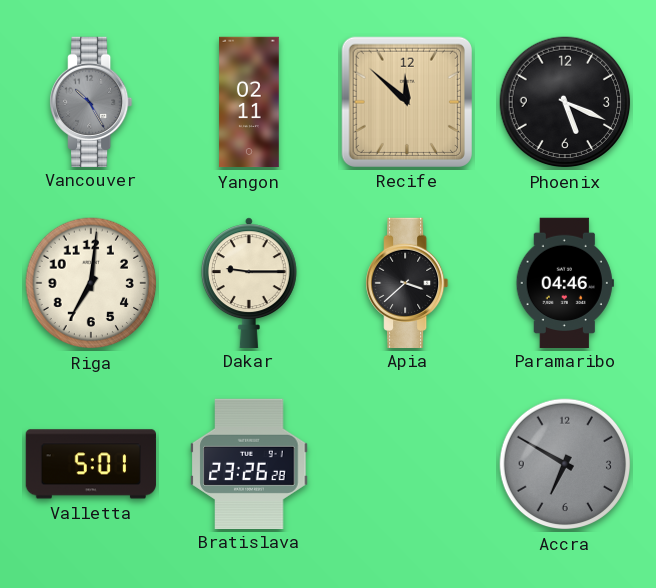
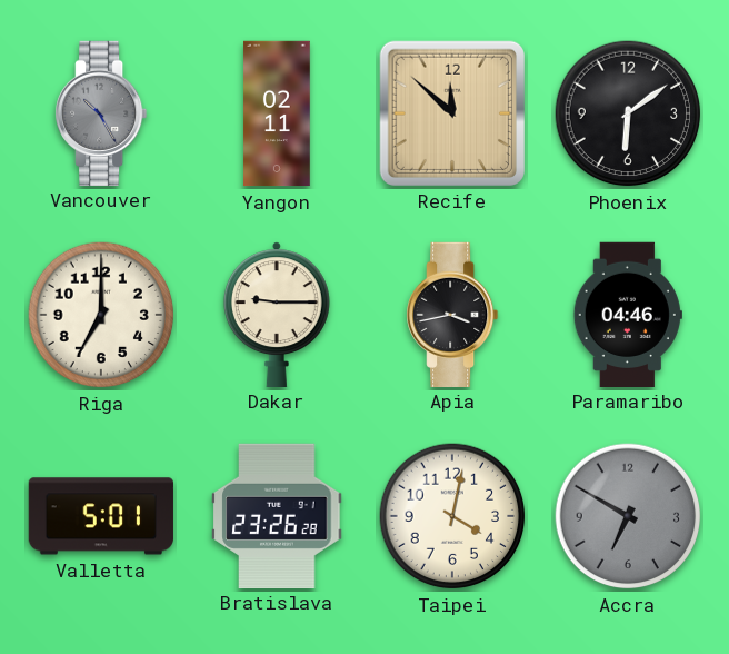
Phoenix: 5:19 -> 6:09 (628, 113)
Riga: 7:01 -> 7:00 (101, 315)
Apia: 3:38 -> 3:43 (453, 314)
Taipei: none -> 4:02 (452, 516)
